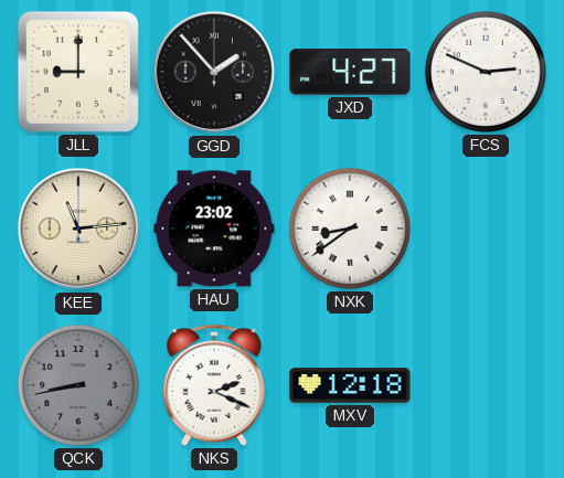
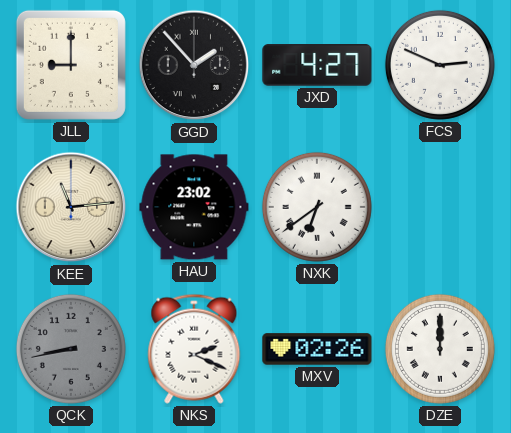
NXK: 8:39 -> 6:39 (317, 207)
MXV: 12:18 -> 02:26 (317, 349)
DZE: none -> 12:00 (440, 349)
